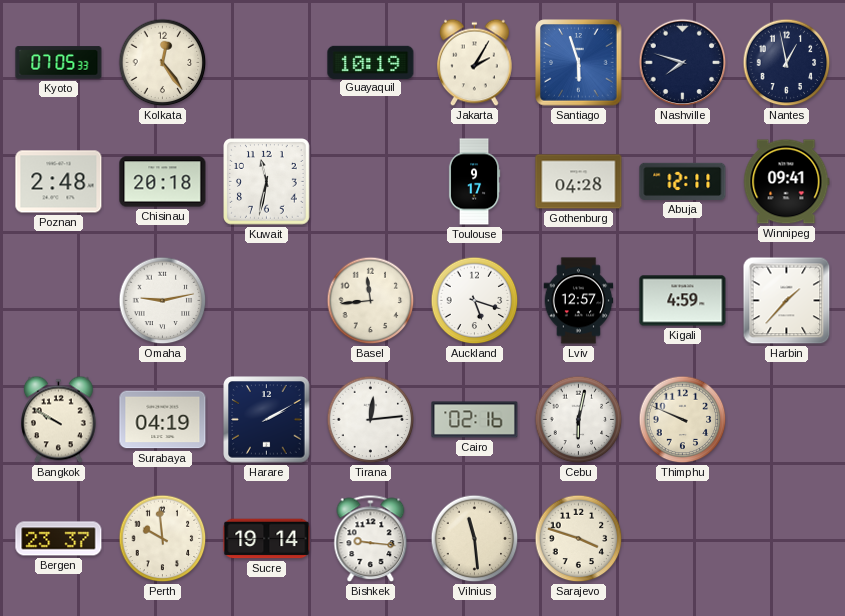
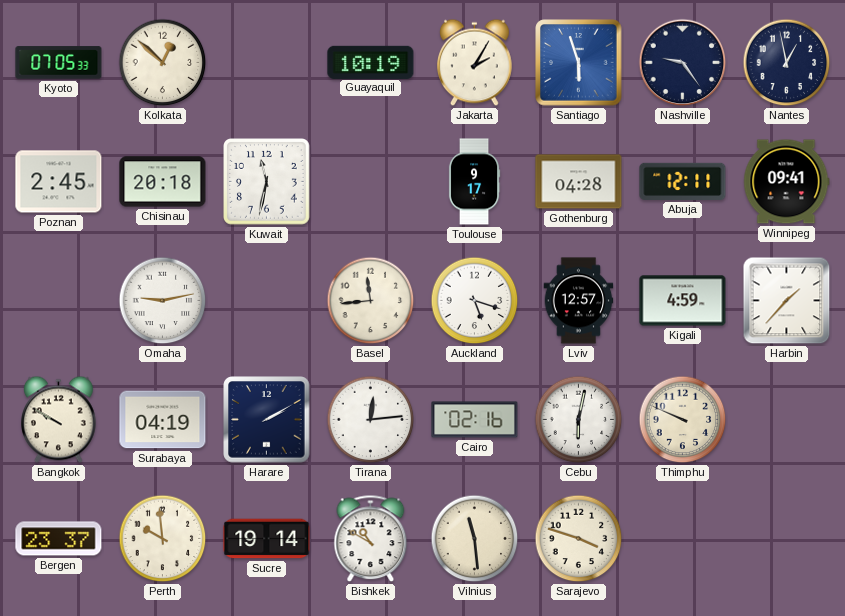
Kolkata: 12:24 -> 12:52 (163, 63)
Nashville: 7:48 -> 9:24 (683, 63)
Poznan: 2:48 -> 2:45 (59, 182)
Bishkek: 9:16 -> 10:50 (371, 539)
